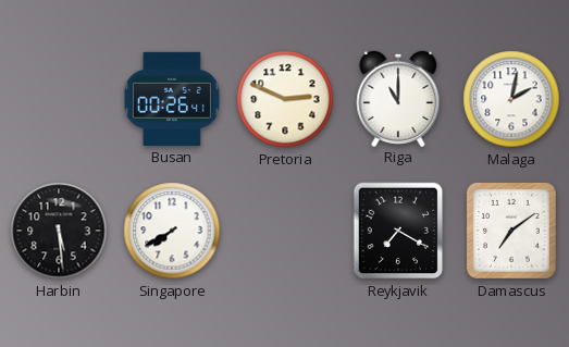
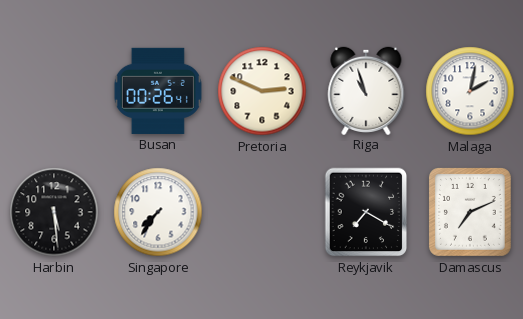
Riga: 11:00 -> 10:57 (366, 90)
Singapore: 7:40 -> 7:36 (158, 212)
Damascus: 7:09 -> 7:11 (471, 213)
